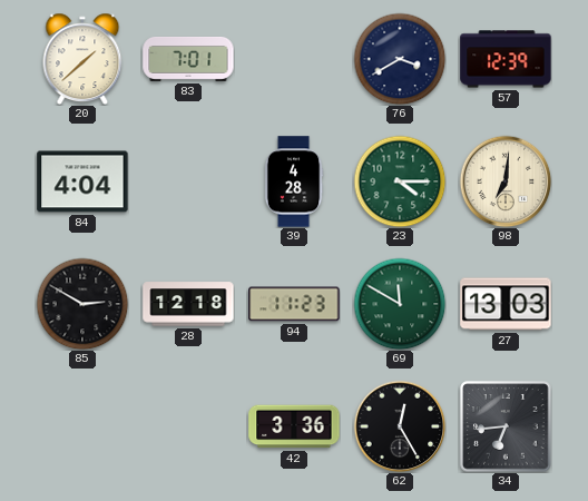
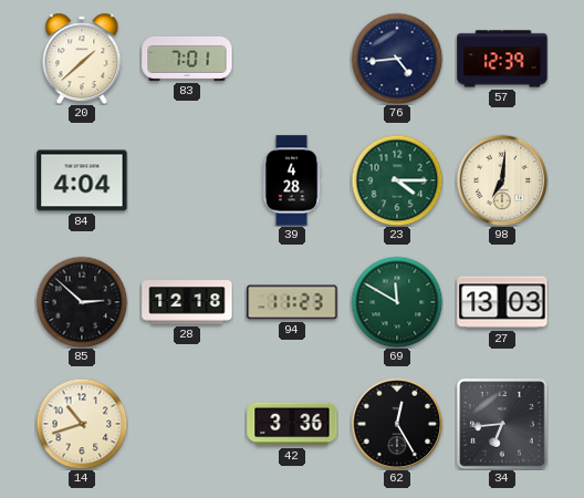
76: 3:40 -> 4:44 (397, 59)
85: 2:50 -> 2:52 (82, 302)
14: none -> 10:42 (82, 424)
